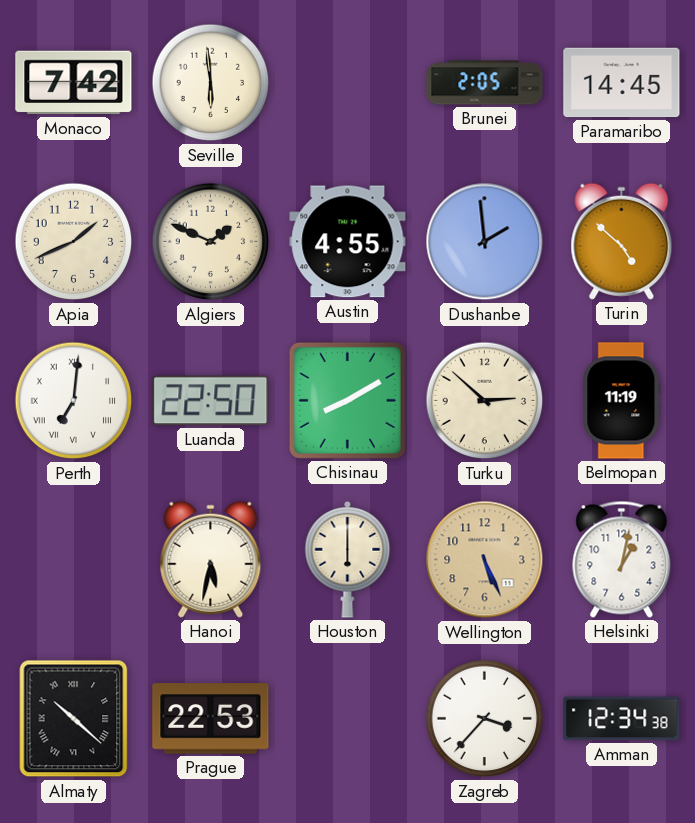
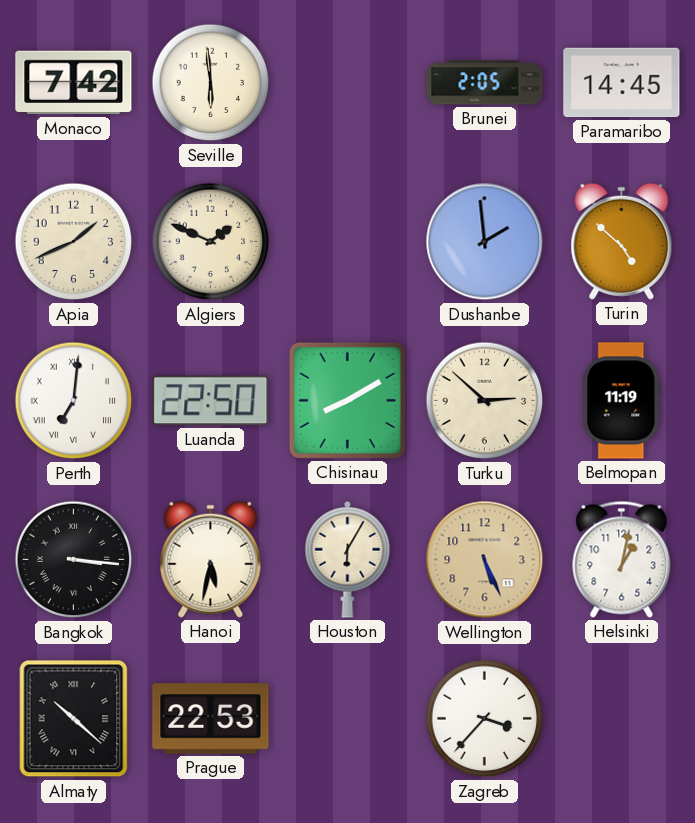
Austin: 4:55 -> none (348, 242)
Bangkok: none -> 3:16 (74, 560)
Houston: 6:00 -> 6:05 (348, 559)
Amman: 12:34 -> none (622, 719)
